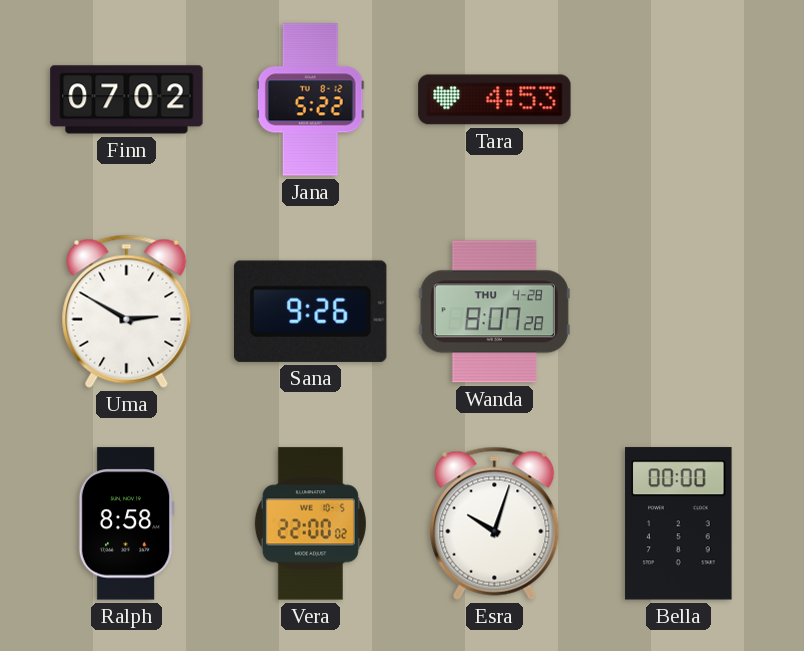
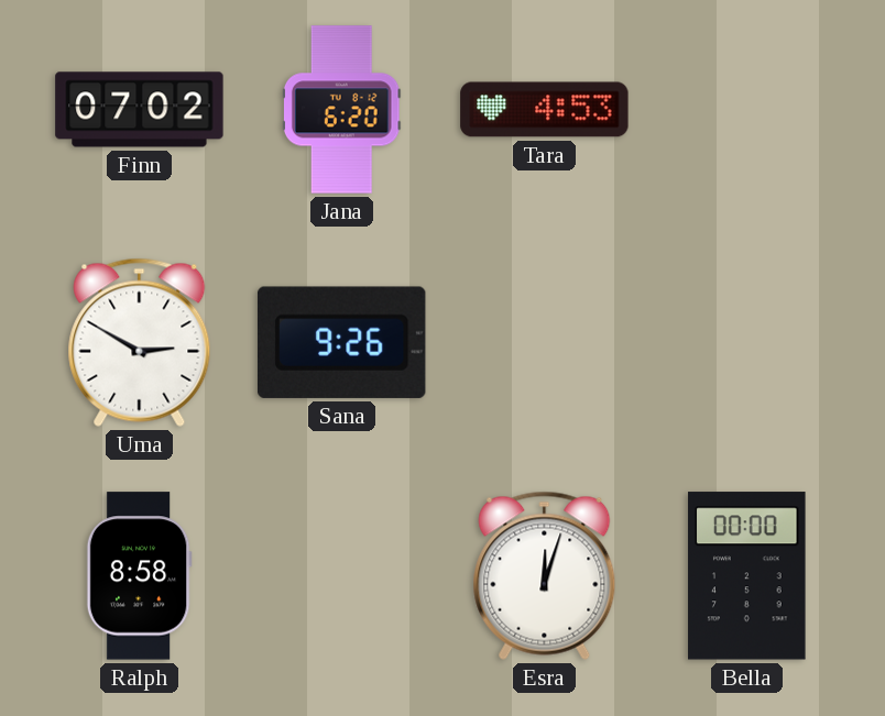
Jana: 5:22 -> 6:20 (341, 110)
Wanda: 8:07 -> none (494, 312)
Vera: 22:00 -> none (310, 524)
Esra: 10:03 -> 12:03 (545, 575)
